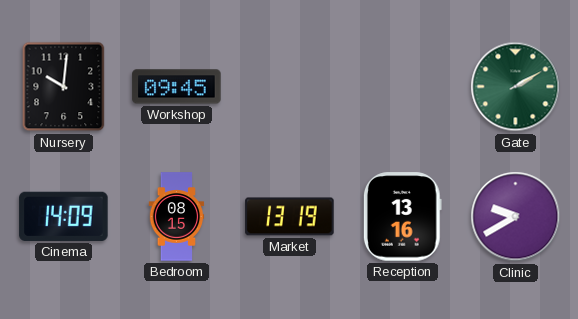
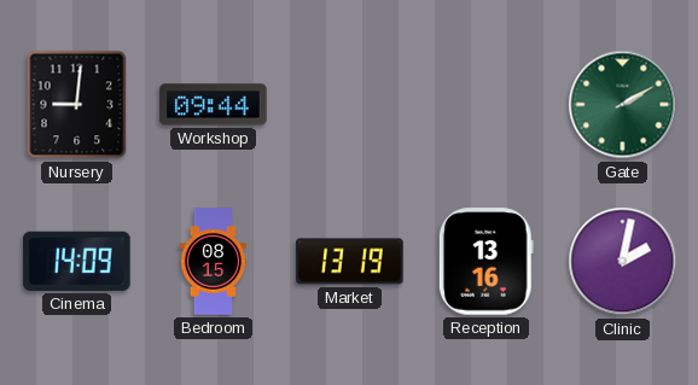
Nursery: 10:01 -> 9:01 (77, 105)
Workshop: 09:45 -> 09:44 (214, 105)
Clinic: 9:40 -> 2:02 (623, 262)
